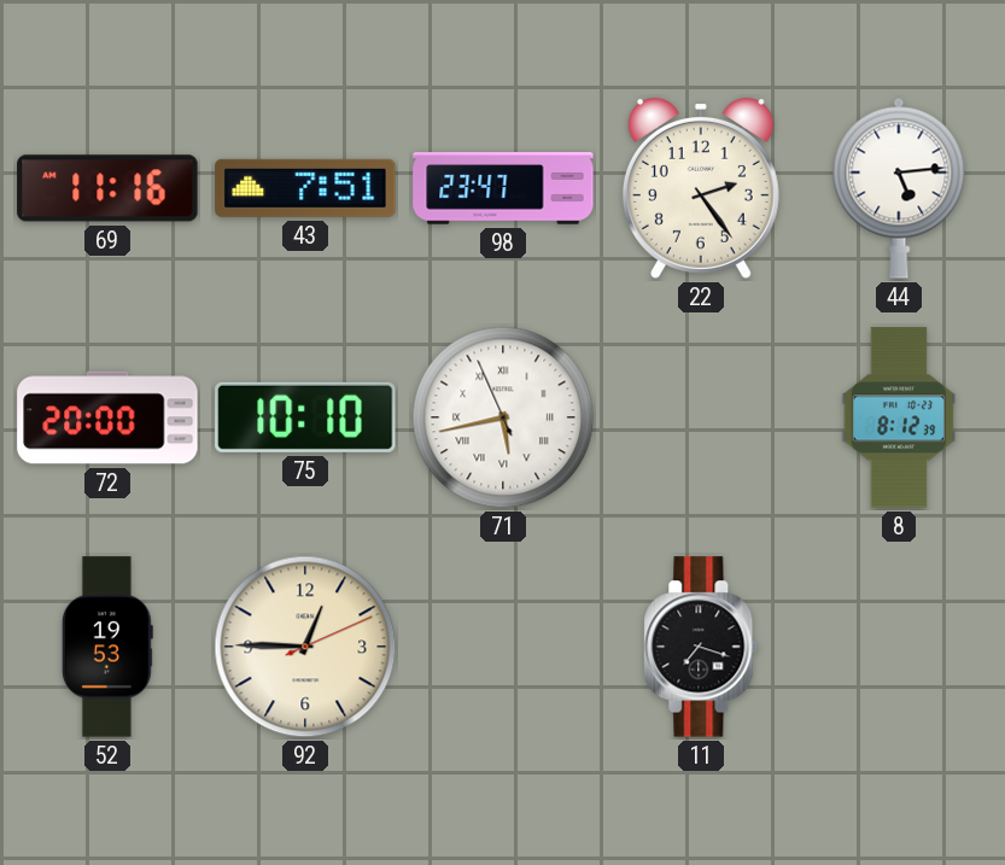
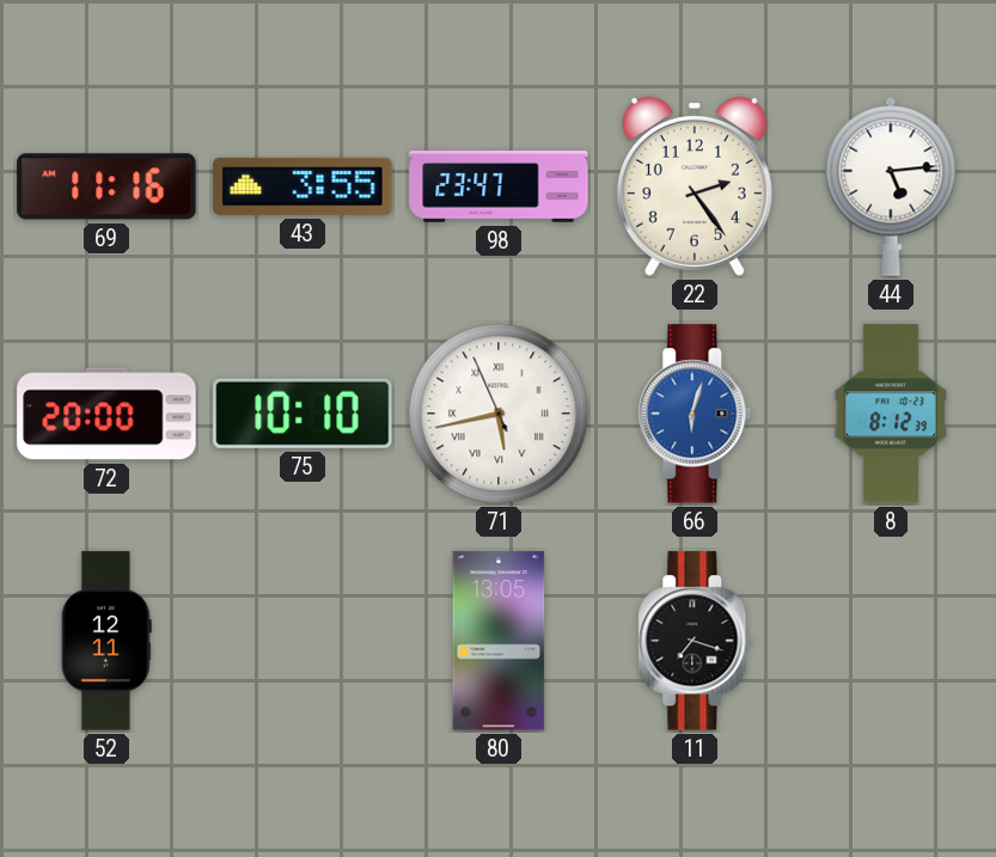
43: 7:51 -> 3:55 (303, 186)
66: none -> 6:03 (695, 414)
52: 19:53 -> 12:11 (106, 641)
92: 12:45 -> none (305, 647)
80: none -> 13:05 (499, 641)
